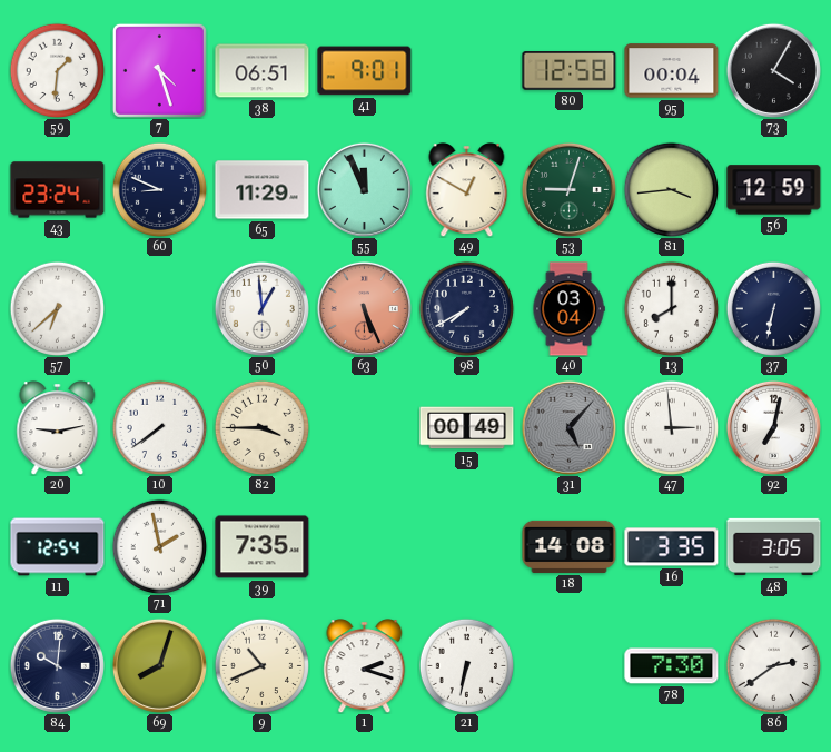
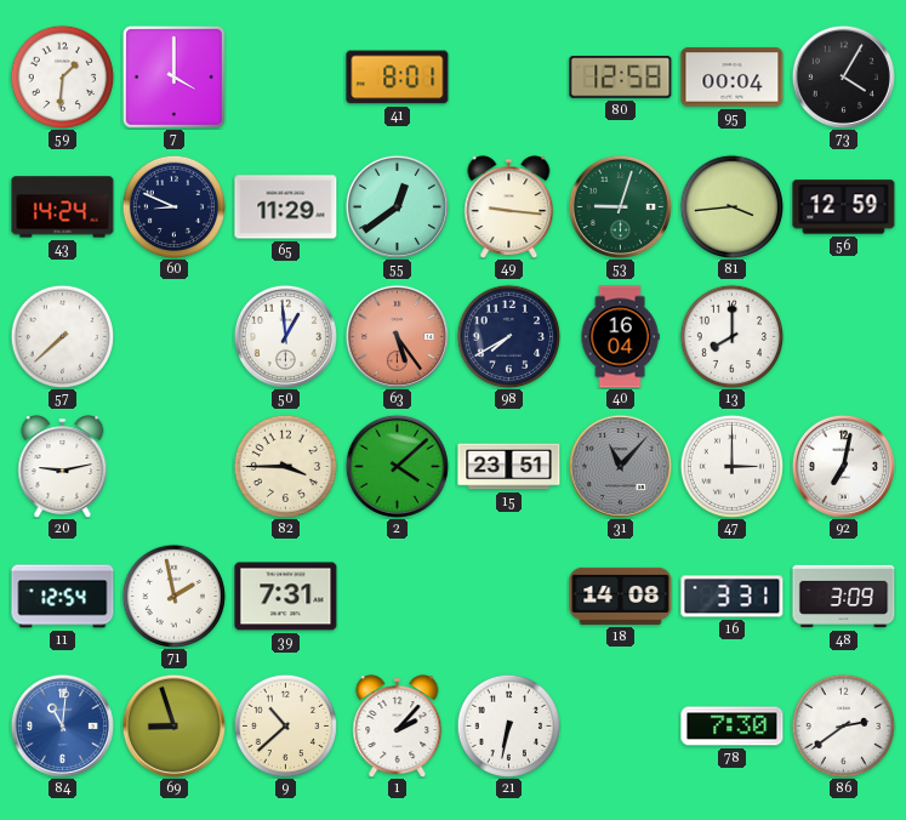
7: 4:27 -> 4:00 (173, 76)
38: 06:51 -> none (263, 71)
41: 9:01 -> 8:01 (398, 78)
43: 23:24 -> 14:24 (63, 207)
55: 11:56 -> 12:39 (397, 206)
49: 12:50 -> 9:16 (509, 207)
57: 6:38 -> 7:38 (62, 336)
63: 5:26 -> 5:24 (397, 336)
40: 03:04 -> 16:04 (620, 337)
37: 6:32 -> none (773, 308)
10: 7:39 -> none (159, 427)
2: none -> 4:08 (397, 466)
15: 00:49 -> 23:51 (509, 467)
31: 5:07 -> 11:07 (620, 466)
47: 2:59 -> 3:00 (731, 466)
39: 7:35 -> 7:31 (286, 597)
16: 3:35 -> 3:31 (733, 597)
48: 3:05 -> 3:09 (844, 597)
84: 10:01 -> 11:01 (62, 725)
84 dial: navy -> blue (62, 725)
69: 8:03 -> 8:57 (173, 725)
9: 10:41 -> 10:38 (285, 725)
1: 2:18 -> 2:07 (398, 727)
